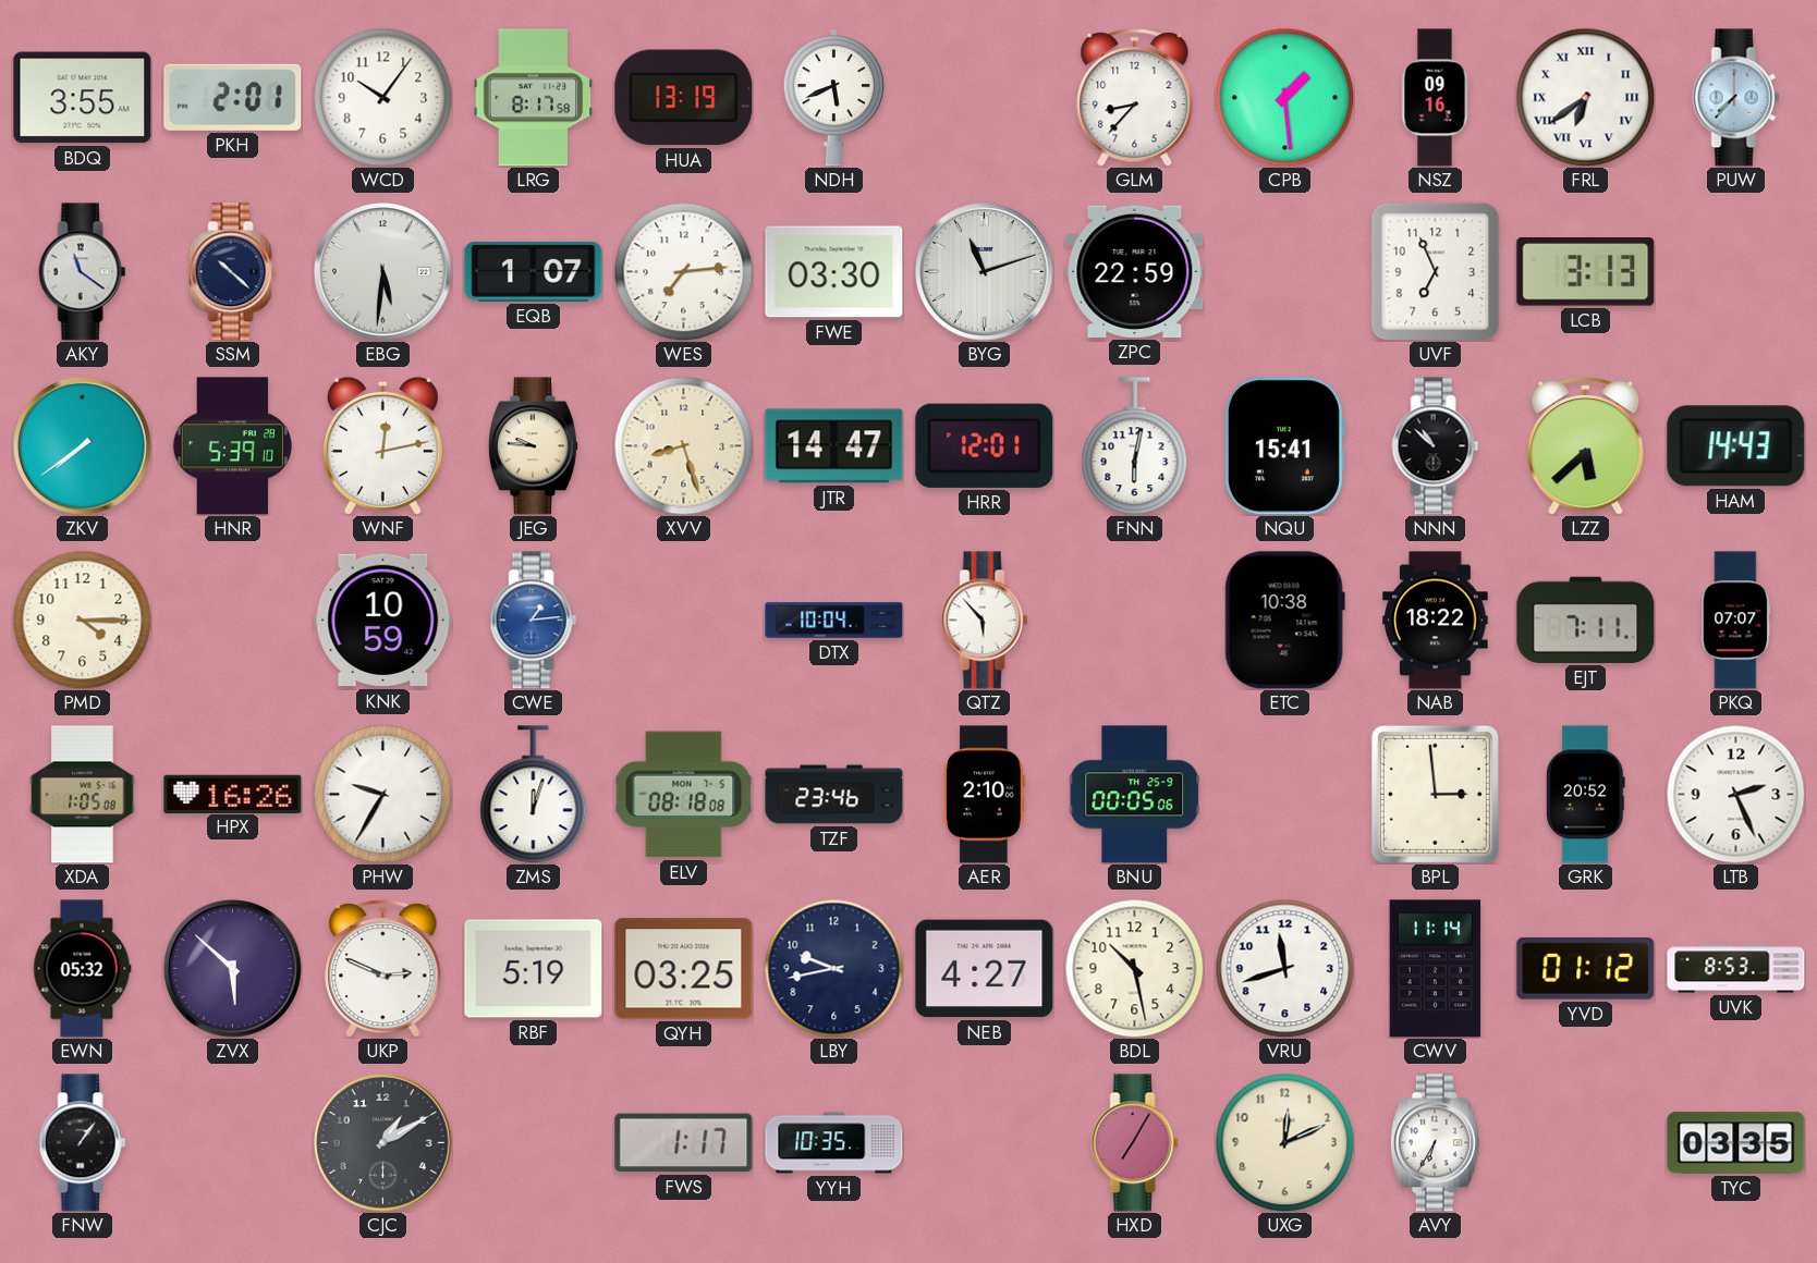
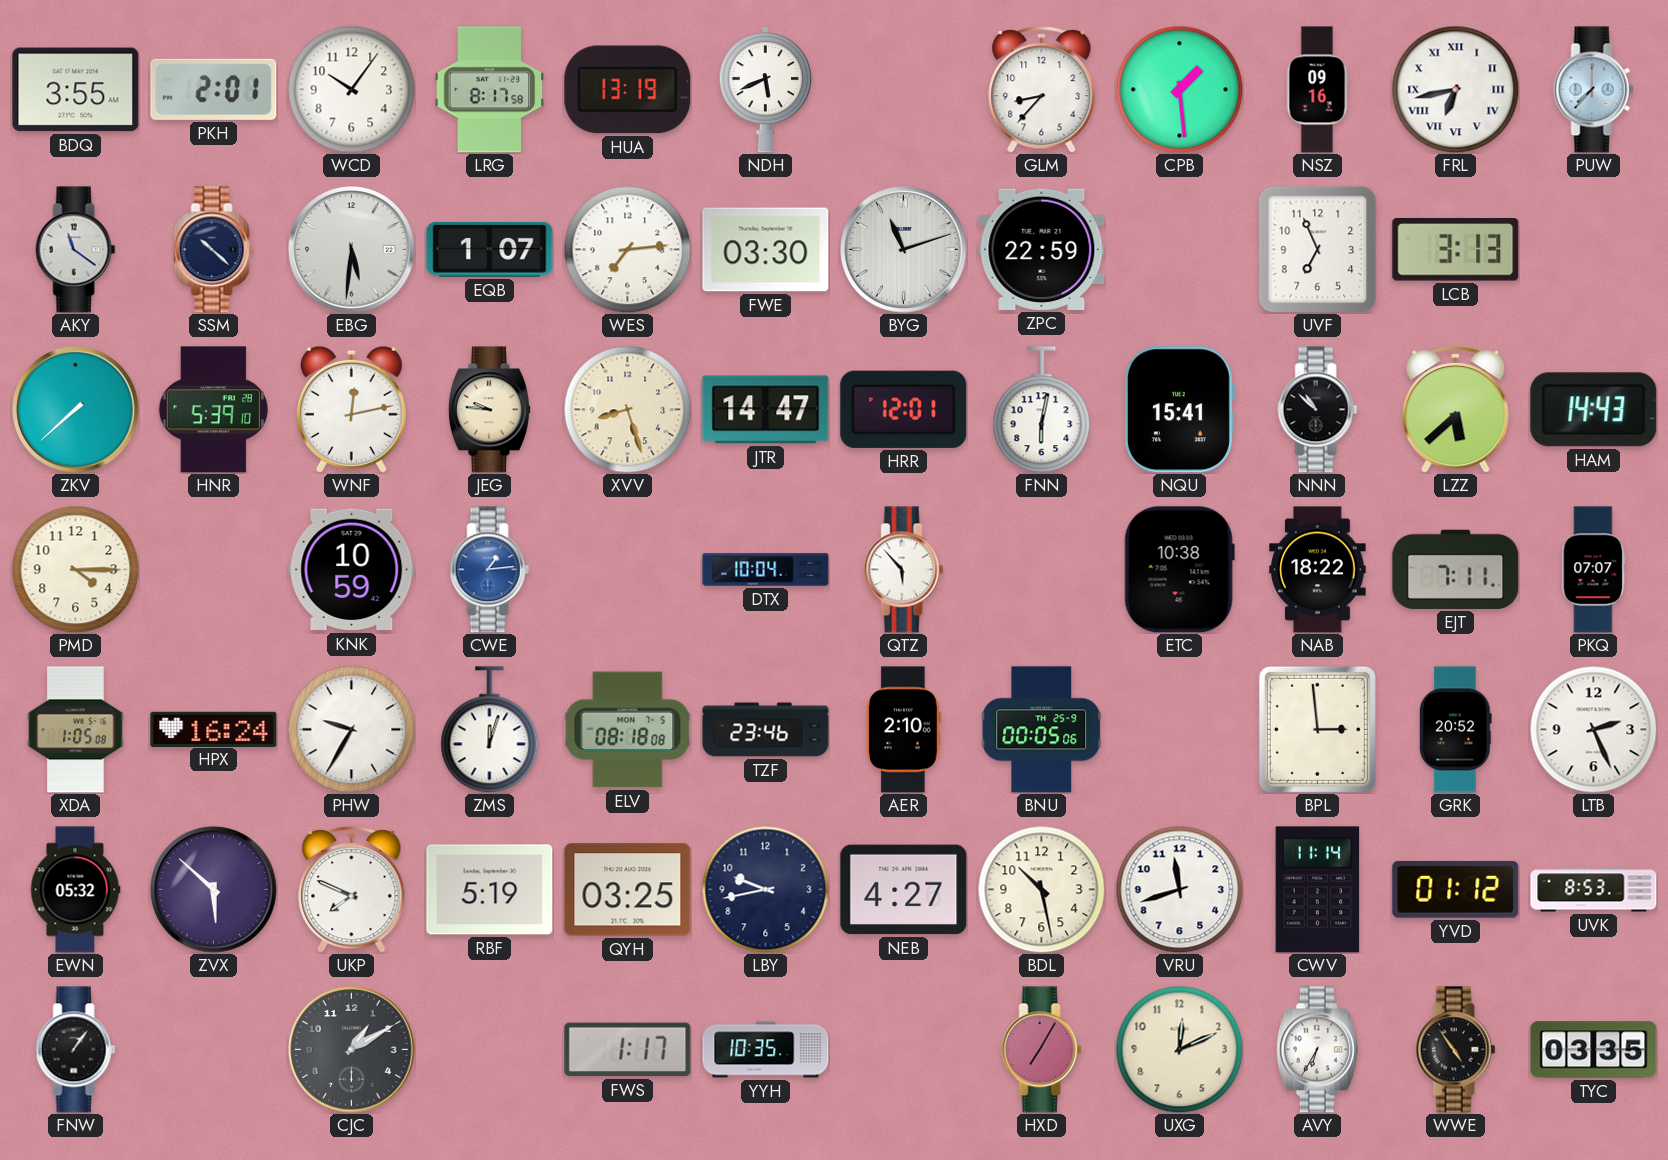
FRL: 6:39 -> 6:43 (1455, 89)
ZKV: 7:39 -> 7:38 (76, 410)
HPX: 16:26 -> 16:24 (214, 729)
UKP: 2:49 -> 7:49 (352, 890)
WWE: none -> 4:54 (1456, 1050)
